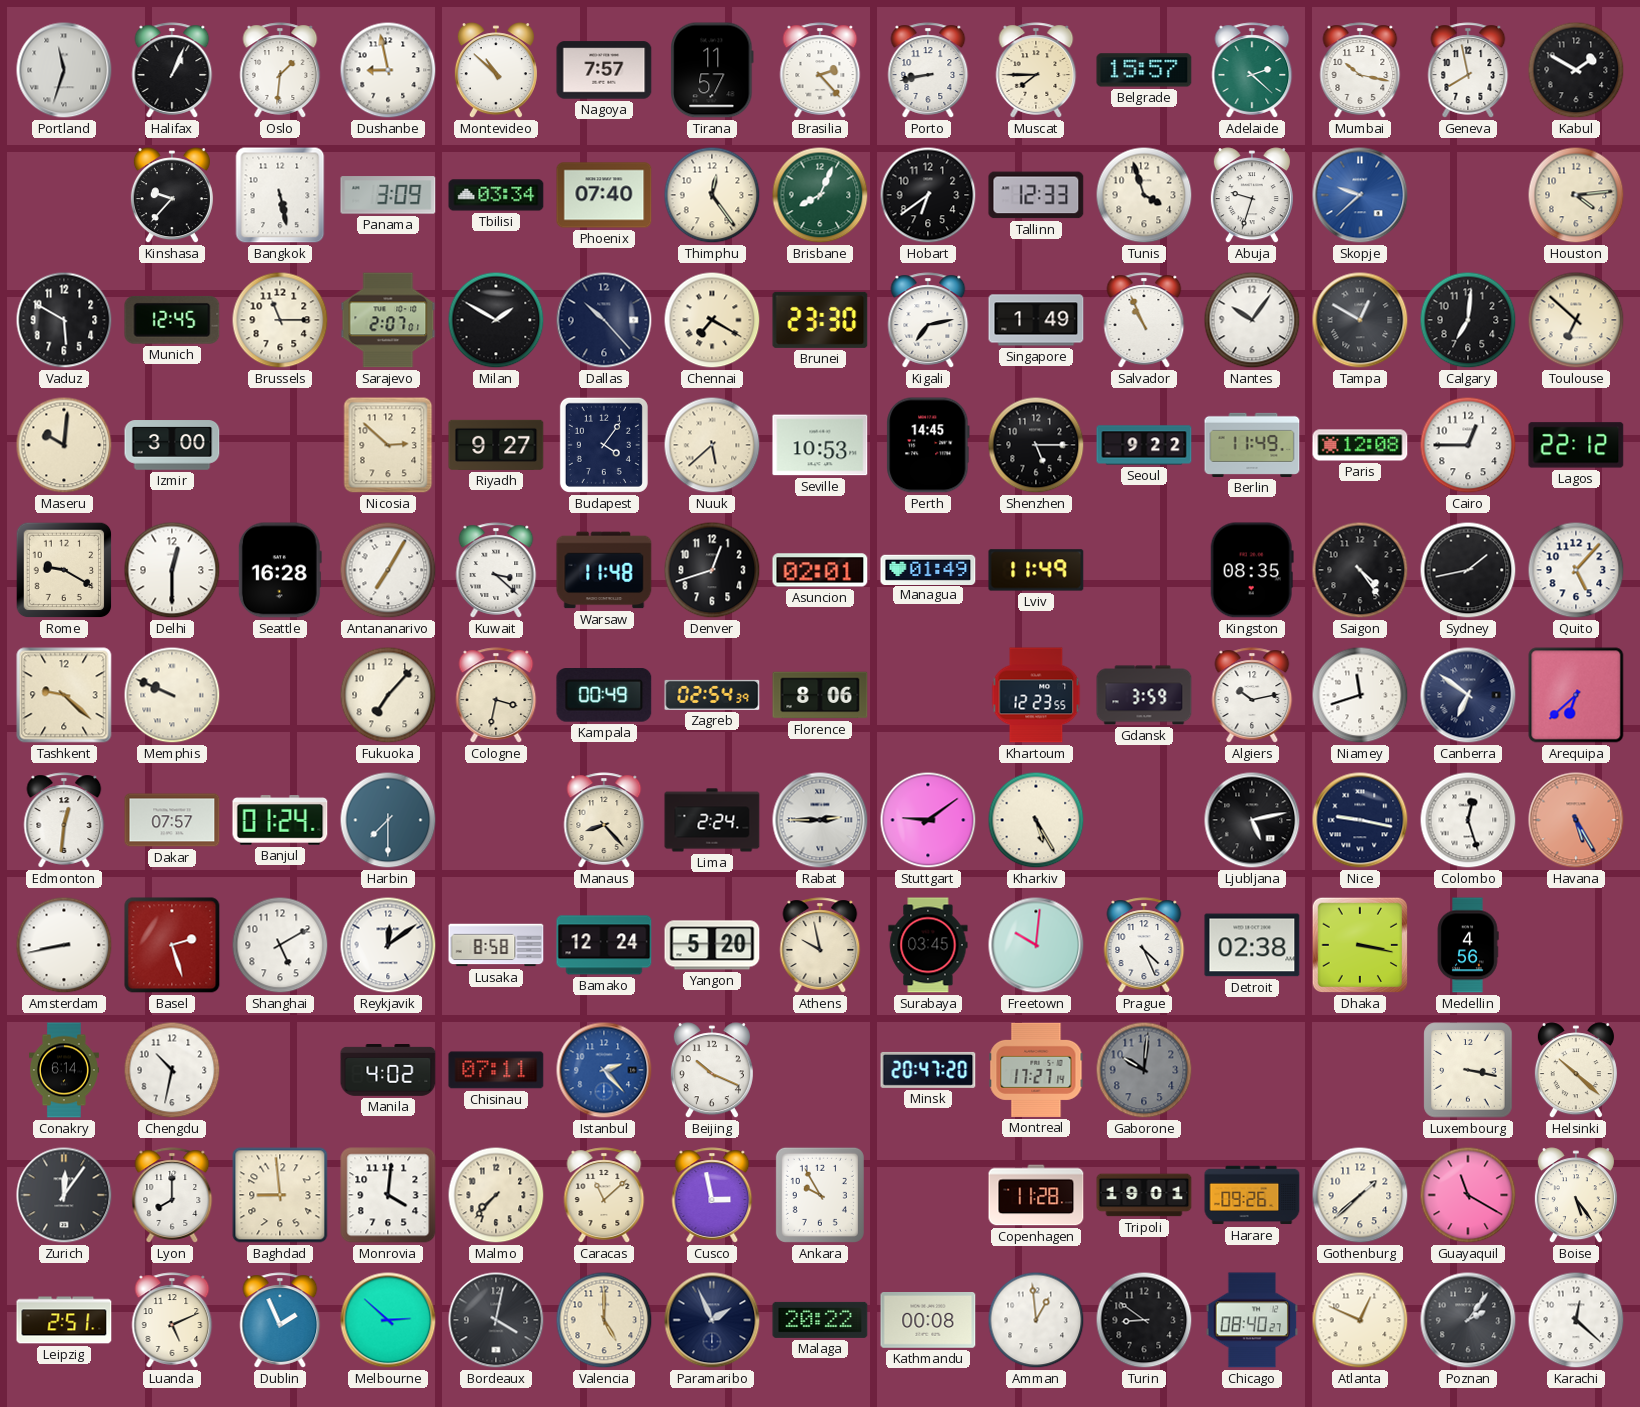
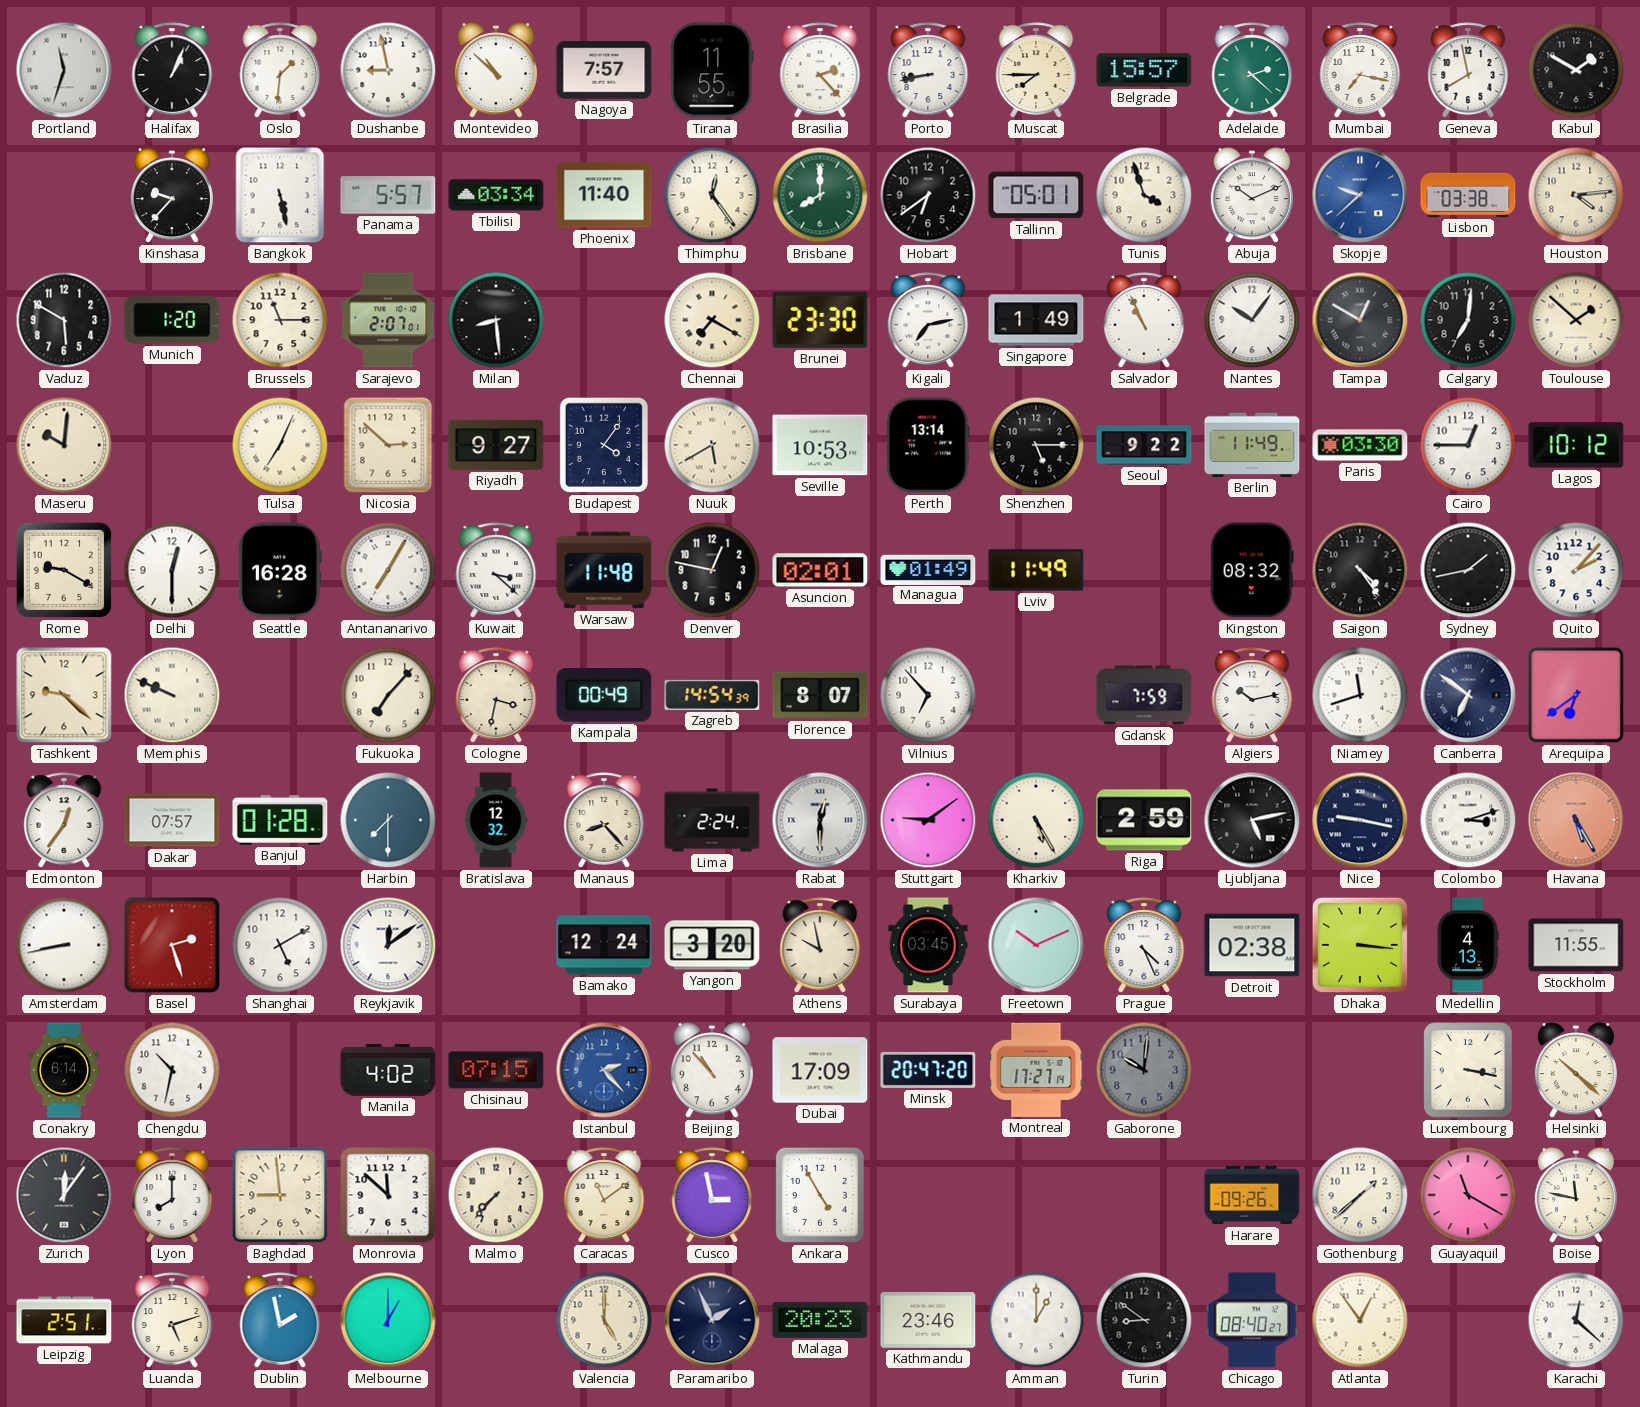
Tirana: 11:57 -> 11:55 (712, 70)
Mumbai: 10:17 -> 7:17 (1360, 70)
Panama: 3:09 -> 5:57 (388, 195)
Phoenix: 07:40 -> 11:40 (604, 195)
Brisbane: 8:04 -> 8:00 (820, 195)
Tallinn: 12:33 -> 05:01 (1036, 195)
Abuja: 9:33 -> 10:11 (1252, 196)
Lisbon: none -> 03:38 (1468, 195)
Munich: 12:45 -> 1:20 (172, 320)
Milan: 1:50 -> 8:29 (496, 320)
Dallas: 10:23 -> none (604, 320)
Toulouse: 6:52 -> 1:52 (1576, 320)
Izmir: 3:00 -> none (172, 445)
Tulsa: none -> 7:04 (280, 445)
Nuuk: 5:38 -> 5:40 (712, 445)
Perth: 14:45 -> 13:14 (928, 445)
Paris: 12:08 -> 03:30 (1360, 445)
Lagos: 22:12 -> 10:12 (1576, 445)
Denver: 12:42 -> 12:47 (712, 570)
Kingston: 08:35 -> 08:32 (1252, 570)
Quito: 5:07 -> 2:07 (1576, 570)
Zagreb: 02:54 -> 14:54 (712, 695)
Florence: 8:06 -> 8:07 (820, 695)
Vilnius: none -> 6:53 (928, 695)
Khartoum: 12:23 -> none (1036, 695)
Gdansk: 3:59 -> 7:59 (1144, 695)
Arequipa: 6:38 -> 6:39 (1576, 695)
Edmonton: 12:31 -> 12:36 (64, 820)
Banjul: 01:24 -> 01:28 (280, 821)
Bratislava: none -> 12:32 (496, 820)
Rabat: 2:45 -> 12:30 (820, 820)
Riga: none -> 2:59 (1144, 820)
Colombo: 12:27 -> 3:12 (1468, 820)
Lusaka: 8:58 -> none (496, 945)
Yangon: 5:20 -> 3:20 (712, 945)
Freetown: 10:01 -> 10:11 (1036, 945)
Dhaka: 3:17 -> 3:16 (1360, 945)
Medellin: 4:56 -> 4:13 (1468, 945)
Stockholm: none -> 11:55 (1576, 945)
Chisinau: 07:11 -> 07:15 (496, 1070)
Beijing: 10:19 -> 10:53 (712, 1071)
Dubai: none -> 17:09 (820, 1070)
Monrovia: 4:01 -> 11:52 (388, 1195)
Caracas: 11:08 -> 11:09 (604, 1195)
Ankara: 9:55 -> 4:55 (820, 1195)
Copenhagen: 11:28 -> none (1036, 1195)
Tripoli: 19:01 -> none (1144, 1195)
Boise: 5:24 -> 11:47 (1576, 1196)
Luanda: 5:11 -> 5:12 (172, 1320)
Dublin: 1:56 -> 1:58 (280, 1320)
Melbourne: 2:52 -> 1:00 (388, 1320)
Bordeaux: 4:02 -> none (496, 1320)
Malaga: 20:22 -> 20:23 (820, 1320)
Kathmandu: 00:08 -> 23:46 (928, 1321)
Amman: 12:59 -> 1:00 (1036, 1320)
Atlanta: 12:49 -> 12:54 (1360, 1320)
Poznan: 2:06 -> none (1468, 1320)
